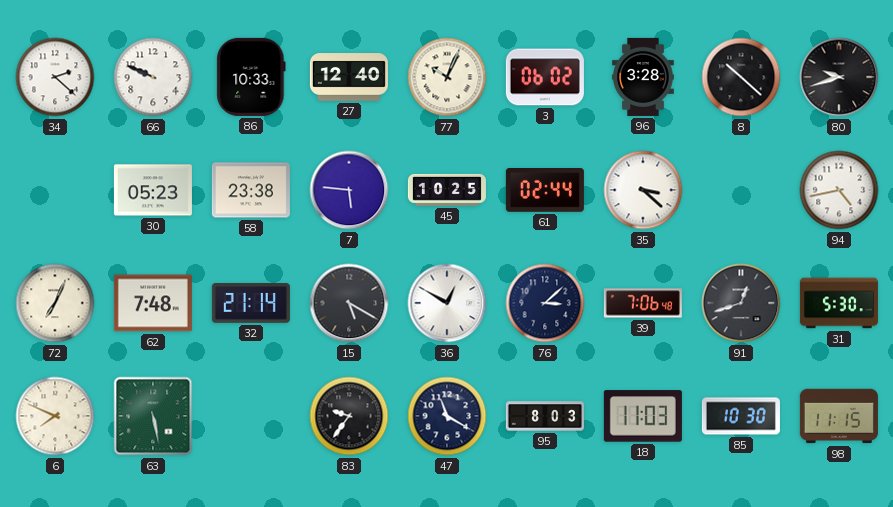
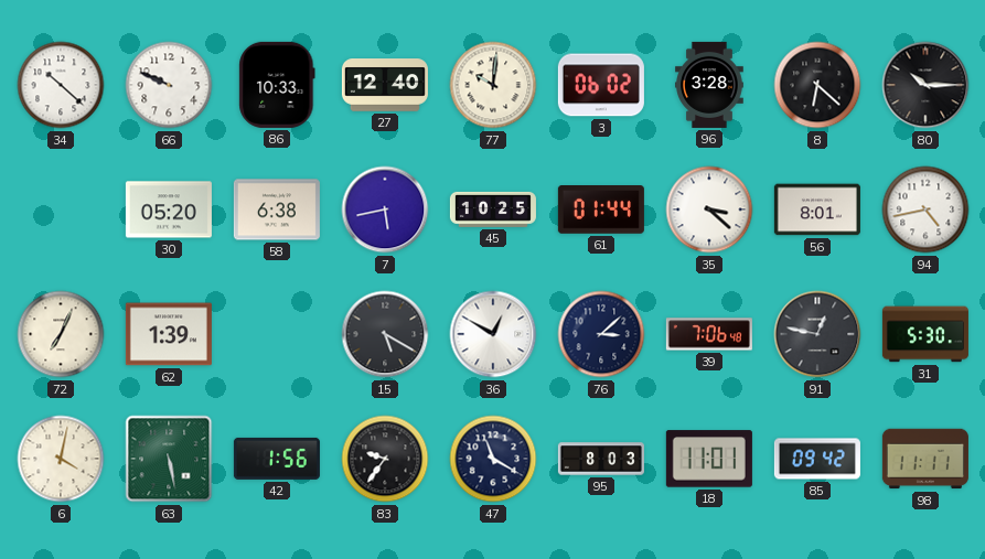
34: 2:22 -> 10:22 (61, 85)
77: 10:04 -> 10:01 (493, 85)
8: 10:22 -> 6:22 (817, 85)
80: 9:42 -> 10:15 (925, 85)
30: 05:23 -> 05:20 (169, 209)
58: 23:38 -> 6:38 (277, 209)
7: 5:46 -> 5:43 (385, 209)
61: 02:44 -> 01:44 (601, 211)
56: none -> 8:01 (817, 209)
62: 7:48 -> 1:39 (169, 334)
32: 21:14 -> none (251, 304)
91: 12:42 -> 12:47 (817, 334)
6: 7:49 -> 4:02 (61, 459)
42: none -> 1:56 (277, 459)
18: 11:03 -> 11:01 (709, 459)
85: 10:30 -> 09:42 (817, 459)
98: 11:15 -> 11:11 (925, 459)
